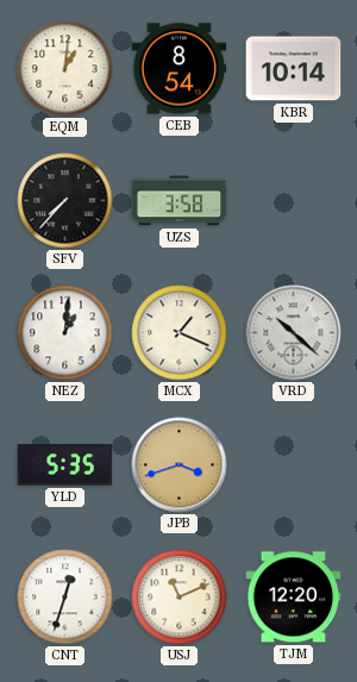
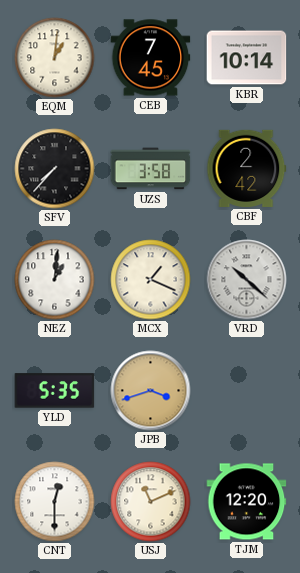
CEB: 8:54 -> 7:45 (151, 58)
CBF: none -> 2:42 (247, 168)
CNT: 12:33 -> 12:30 (55, 502)
